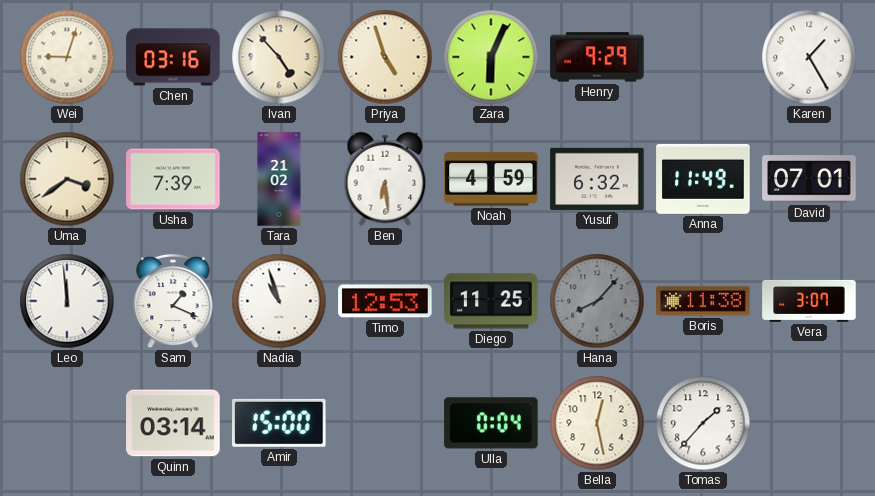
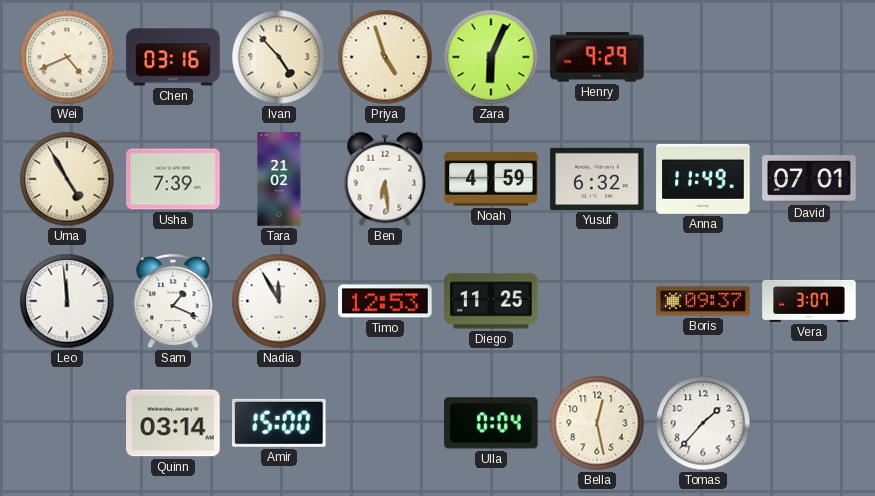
Wei: 9:03 -> 4:41 (67, 57)
Karen: 1:25 -> none (809, 57)
Uma: 3:39 -> 4:55 (67, 179)
Nadia: 10:57 -> 11:55 (279, 301)
Hana: 8:07 -> none (597, 301)
Boris: 11:38 -> 09:37 (703, 301)
